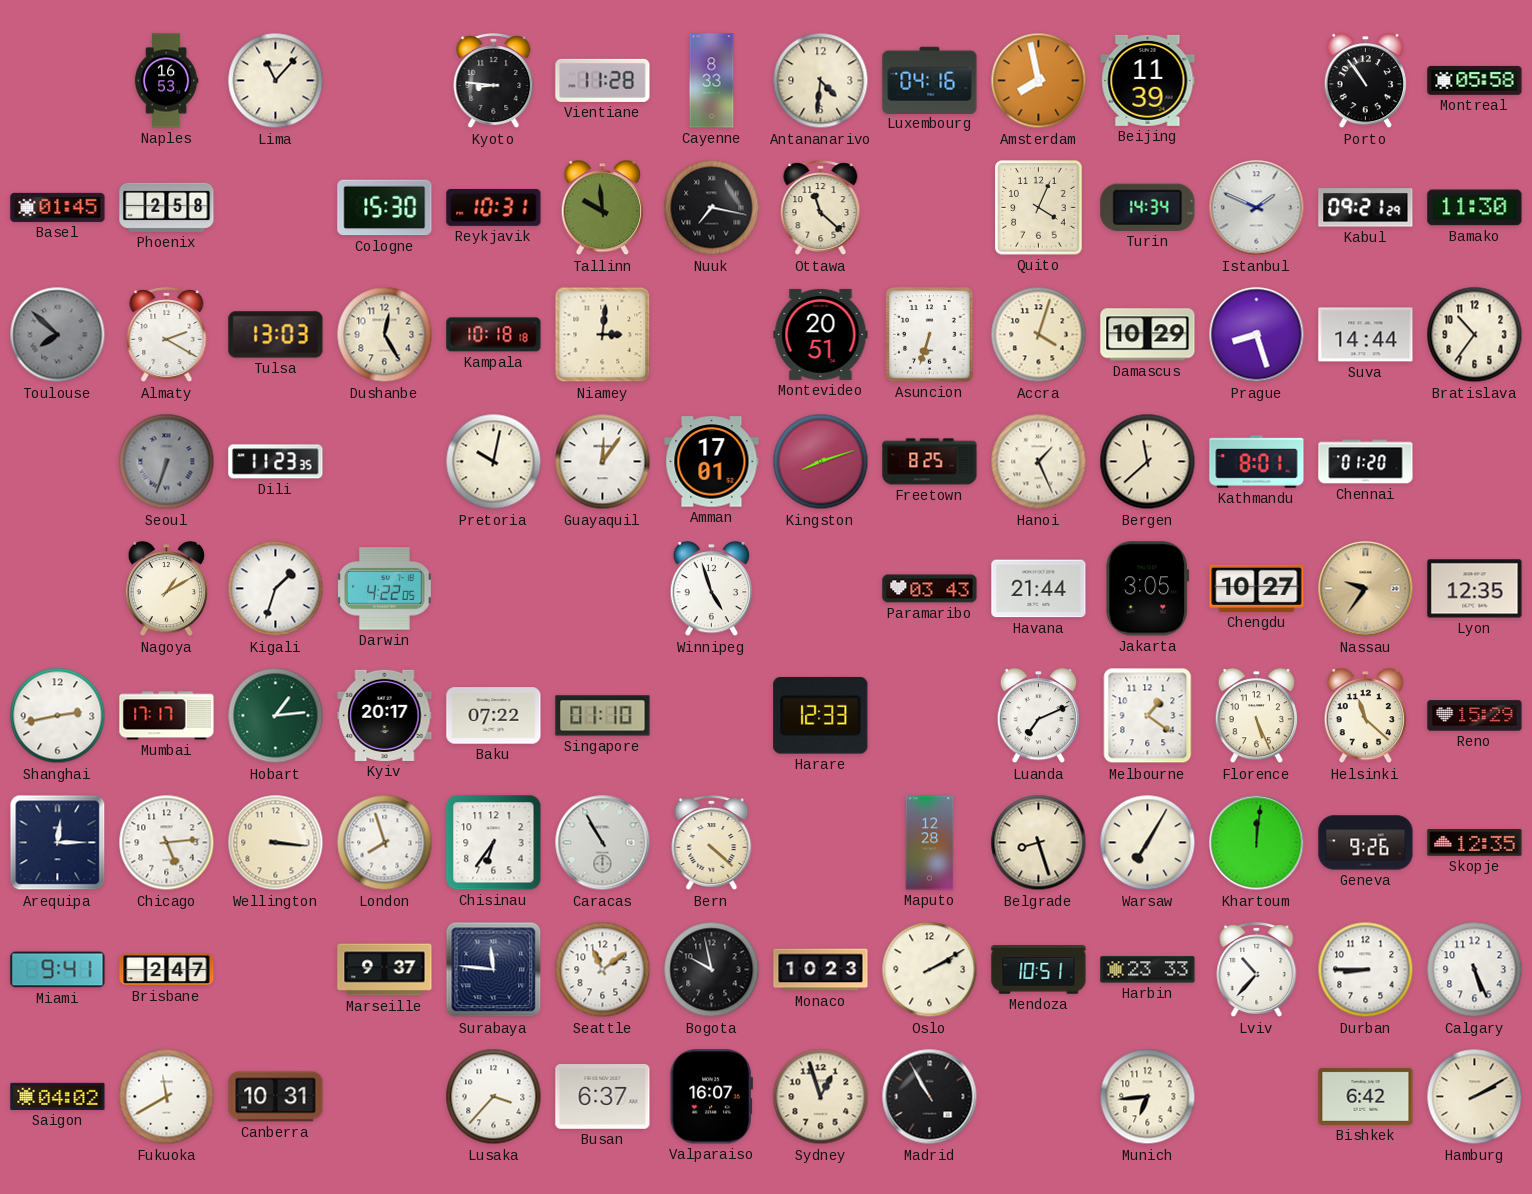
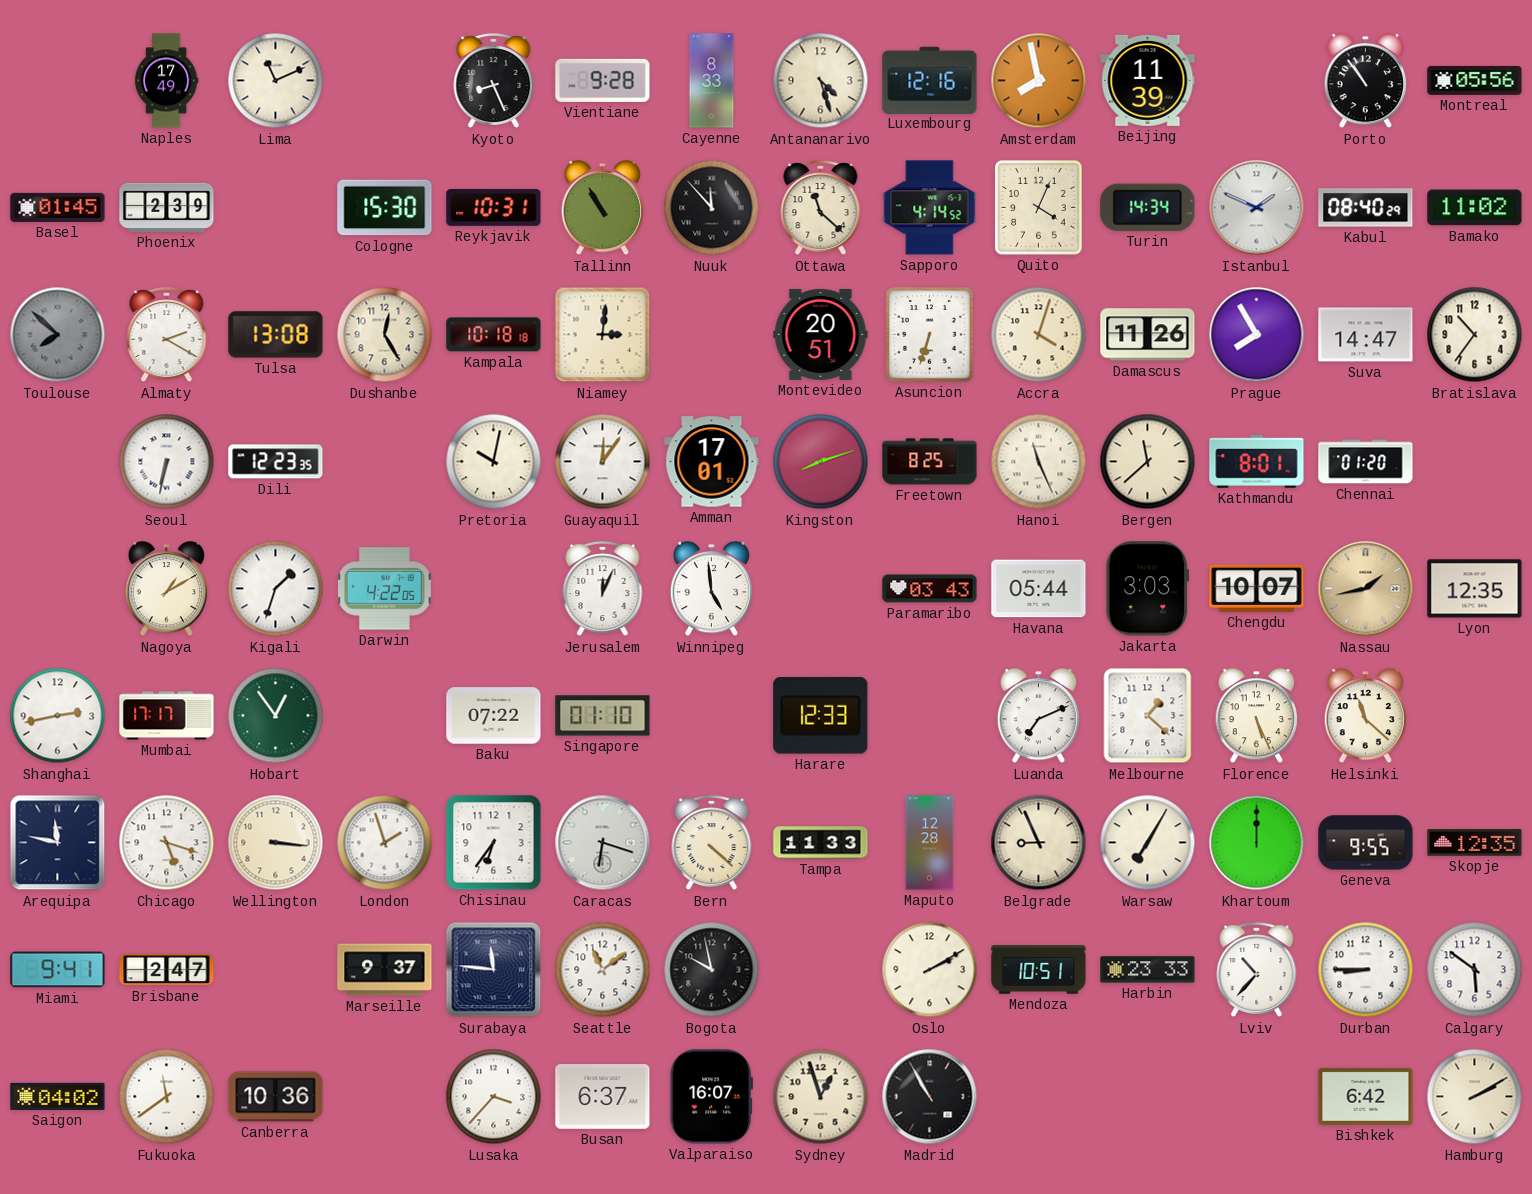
Naples: 16:53 -> 17:49 (166, 81)
Lima: 11:07 -> 11:11 (276, 81)
Kyoto: 8:46 -> 8:26 (494, 81)
Vientiane: 11:28 -> 9:28 (603, 80)
Antananarivo: 4:31 -> 4:27 (821, 81)
Luxembourg: 04:16 -> 12:16 (930, 80)
Montreal: 05:58 -> 05:56 (1475, 80)
Phoenix: 2:58 -> 2:39 (167, 207)
Tallinn: 9:59 -> 10:55 (603, 209)
Nuuk: 7:17 -> 11:53 (712, 208)
Sapporo: none -> 4:14 (930, 208)
Kabul: 09:21 -> 08:40 (1366, 208)
Bamako: 11:30 -> 11:02 (1475, 208)
Tulsa: 13:03 -> 13:08 (276, 335)
Damascus: 10:29 -> 11:26 (1148, 335)
Prague: 8:27 -> 7:55 (1257, 335)
Suva: 14:44 -> 14:47 (1366, 335)
Seoul: 6:33 -> 6:32 (167, 462)
Seoul dial: grey -> white (167, 462)
Dili: 11:23 -> 12:23 (276, 462)
Hanoi: 1:26 -> 11:26 (1039, 462)
Jerusalem: none -> 12:04 (603, 589)
Winnipeg: 4:57 -> 4:59 (712, 590)
Havana: 21:44 -> 05:44 (1039, 589)
Jakarta: 3:05 -> 3:03 (1147, 589)
Chengdu: 10:27 -> 10:07 (1257, 588)
Nassau: 9:36 -> 1:43 (1366, 589)
Hobart: 1:14 -> 12:54 (276, 716)
Kyiv: 20:17 -> none (385, 715)
Melbourne: 1:21 -> 1:22 (1148, 716)
Reno: 15:29 -> none (1475, 716)
Arequipa: 12:15 -> 11:47 (58, 843)
Chicago: 5:14 -> 5:18 (167, 843)
London: 7:57 -> 1:57 (385, 843)
Caracas: 10:55 -> 6:18 (603, 843)
Tampa: none -> 11:33 (821, 843)
Belgrade: 8:27 -> 8:56 (1039, 843)
Khartoum: 12:01 -> 12:00 (1257, 843)
Geneva: 9:26 -> 9:55 (1366, 843)
Monaco: 10:23 -> none (821, 970)
Calgary: 5:26 -> 5:51 (1475, 970)
Fukuoka: 11:40 -> 11:39 (167, 1097)
Canberra: 10:31 -> 10:36 (276, 1097)
Munich: 6:44 -> none (1148, 1097)
